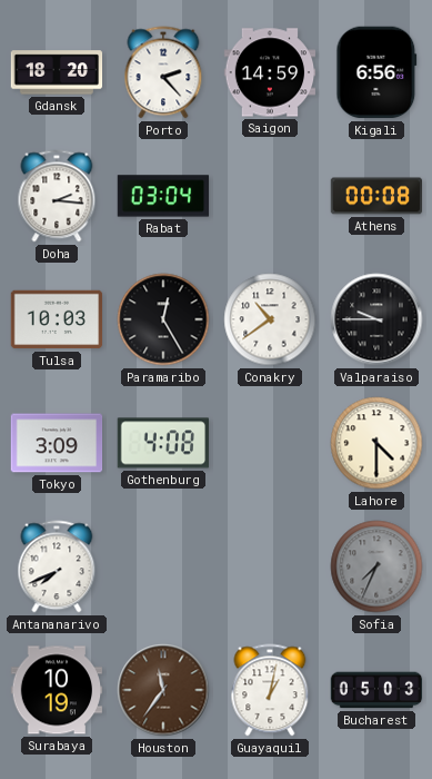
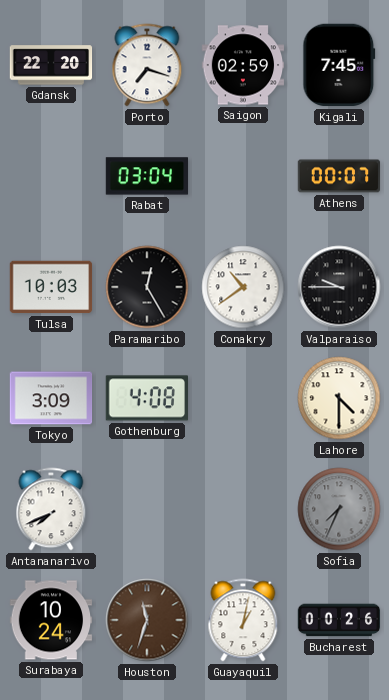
Gdansk: 18:20 -> 22:20 (51, 65)
Porto: 2:23 -> 7:18 (147, 65)
Saigon: 14:59 -> 02:59 (243, 65)
Kigali: 6:56 -> 7:45 (339, 65)
Doha: 2:16 -> none (57, 196)
Athens: 00:08 -> 00:07 (339, 176)
Surabaya: 10:19 -> 10:24 (51, 620)
Houston: 11:36 -> 11:33 (147, 620)
Bucharest: 05:03 -> 00:26 (339, 620)
